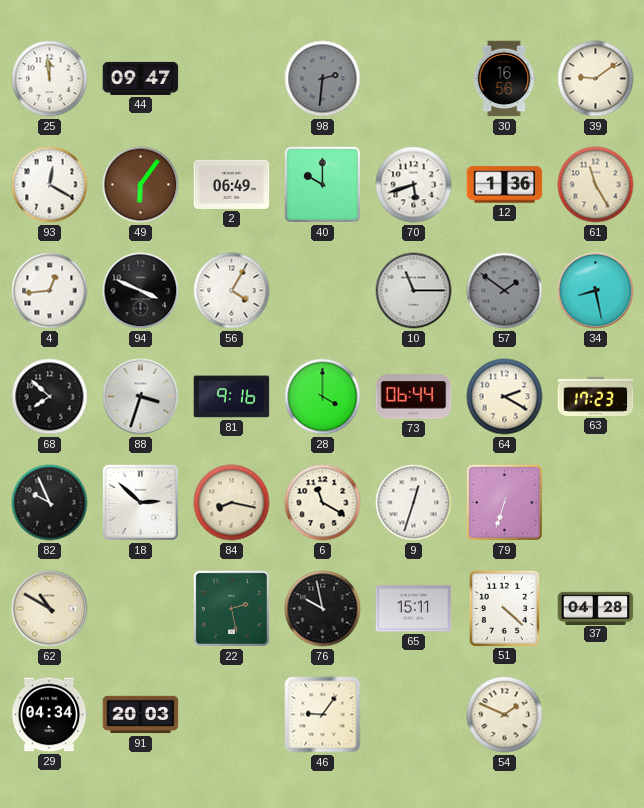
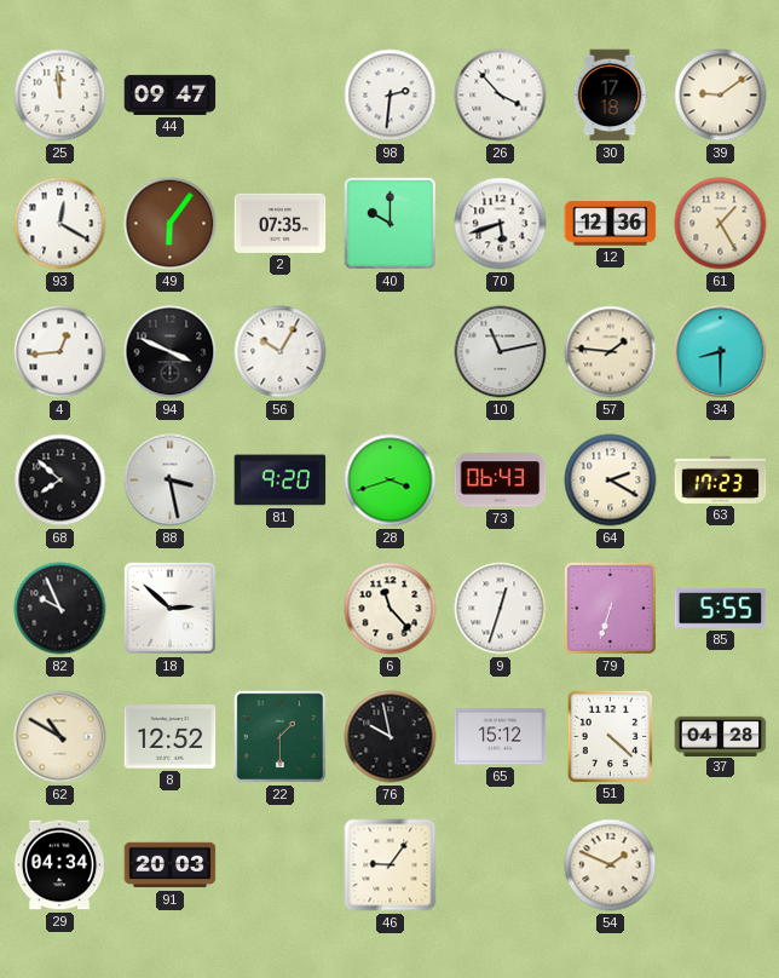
98 dial: grey -> white (391, 96)
26: none -> 3:53 (501, 96)
30: 16:56 -> 17:18 (610, 96)
2: 06:49 -> 07:35 (281, 223)
12: 1:36 -> 12:36 (611, 224)
61: 11:25 -> 1:25 (721, 224)
56: 4:05 -> 10:05 (281, 352)
10: 11:15 -> 11:13 (501, 352)
57: 1:51 -> 1:46 (611, 352)
57 dial: grey -> cream (611, 352)
34: 8:28 -> 8:30 (721, 352)
88: 3:33 -> 3:28 (171, 481)
81: 9:16 -> 9:20 (281, 481)
28: 4:00 -> 3:42 (391, 481)
73: 06:44 -> 06:43 (501, 481)
84: 8:17 -> none (232, 503)
6: 11:20 -> 11:23 (391, 609)
85: none -> 5:55 (721, 608)
8: none -> 12:52 (171, 737)
22: 2:28 -> 1:30 (279, 736)
65: 15:11 -> 15:12 (501, 737)
